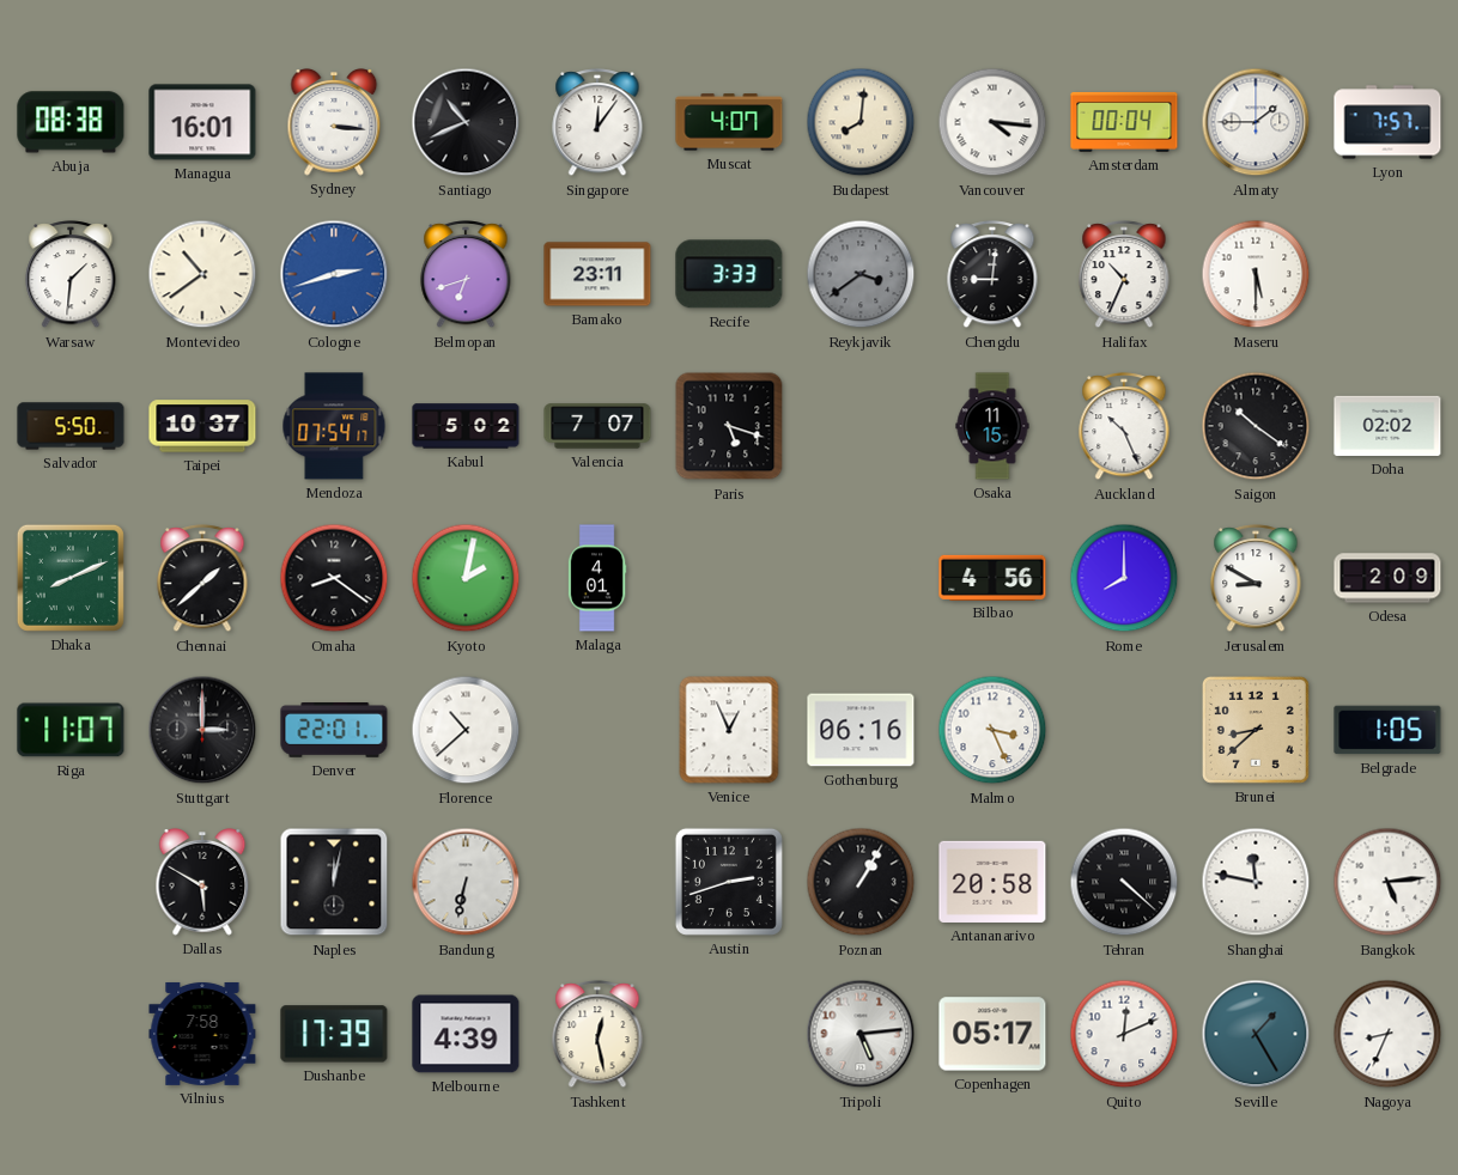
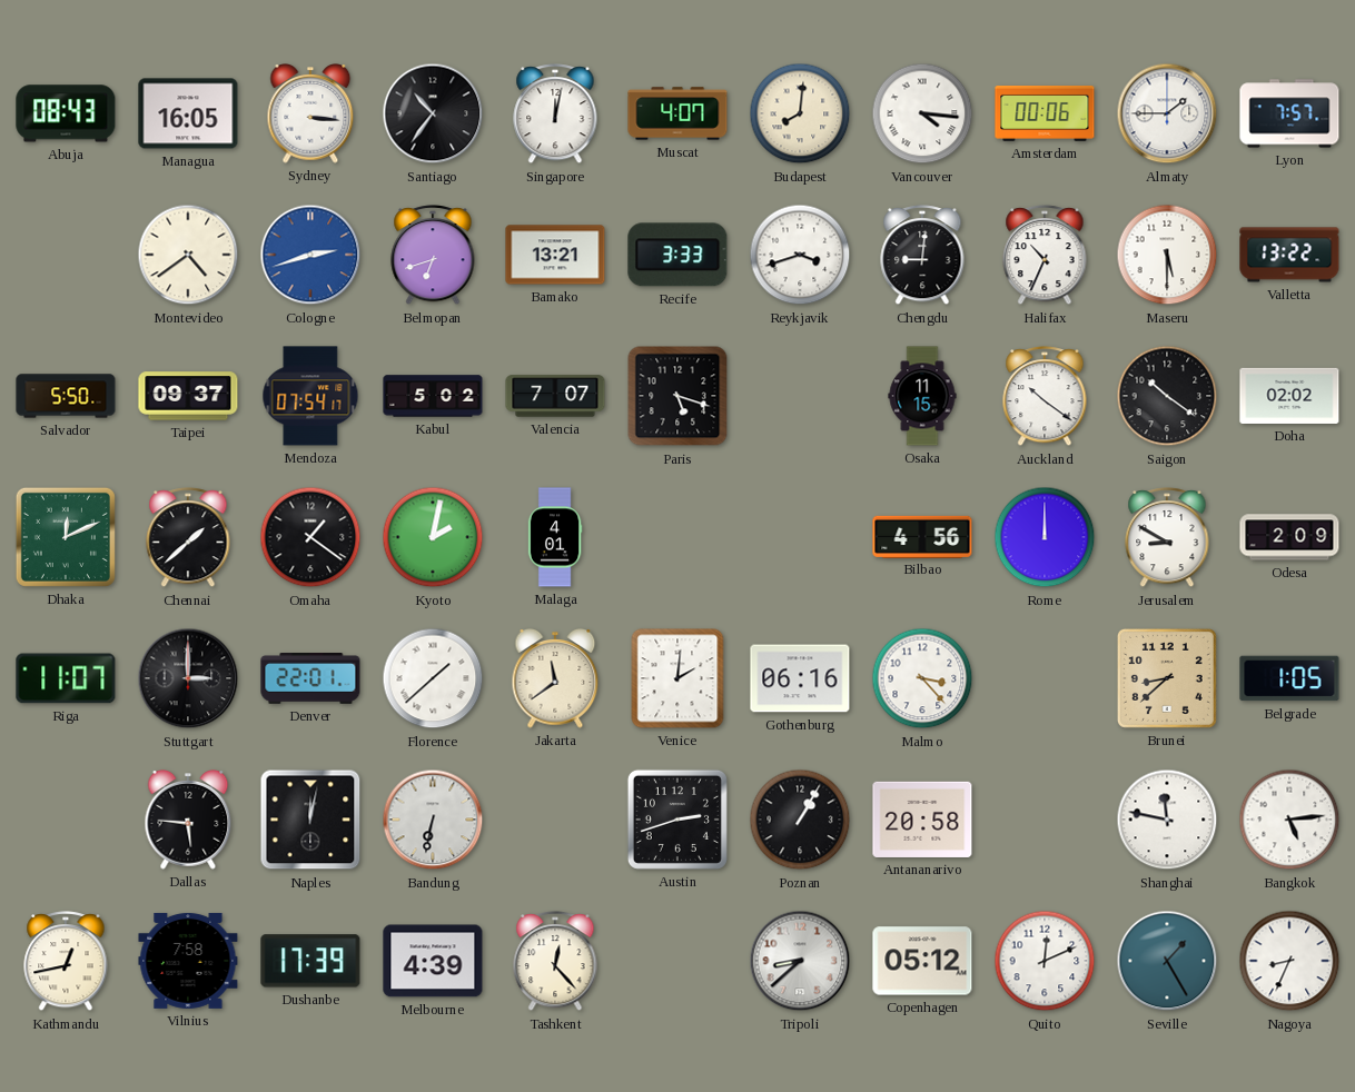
Abuja: 08:38 -> 08:43 (66, 113)
Managua: 16:01 -> 16:05 (188, 113)
Santiago: 10:41 -> 10:36 (433, 113)
Singapore: 12:06 -> 12:02 (555, 115)
Amsterdam: 00:04 -> 00:06 (1045, 113)
Warsaw: 1:31 -> none (71, 275)
Montevideo: 10:39 -> 4:39 (188, 255)
Bamako: 23:11 -> 13:21 (555, 255)
Reykjavik: 3:39 -> 3:42 (800, 255)
Reykjavik dial: grey -> white (800, 255)
Valletta: none -> 13:22 (1289, 255)
Taipei: 10:37 -> 09:37 (188, 396)
Auckland: 10:26 -> 10:21 (1045, 397)
Dhaka: 8:11 -> 12:11 (66, 537)
Omaha: 8:21 -> 1:21 (310, 537)
Rome: 8:00 -> 12:00 (1045, 537)
Florence: 10:38 -> 1:38 (433, 678)
Jakarta: none -> 11:39 (555, 679)
Venice: 12:56 -> 2:01 (677, 678)
Malmo: 3:26 -> 3:23 (922, 678)
Dallas: 5:50 -> 5:46 (188, 821)
Tehran: 4:22 -> none (1124, 882)
Kathmandu: none -> 12:43 (66, 962)
Tashkent: 12:28 -> 12:23 (555, 962)
Tripoli: 5:14 -> 8:38 (800, 961)
Copenhagen: 05:17 -> 05:12 (922, 961)
